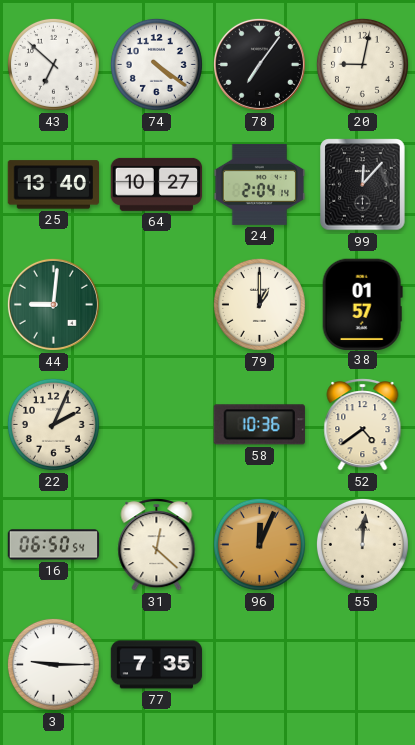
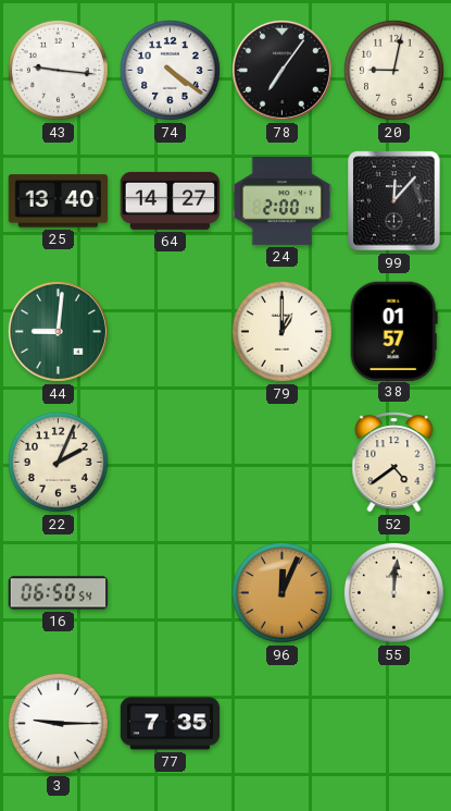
43: 6:52 -> 9:16 (58, 70)
64: 10:27 -> 14:27 (171, 200)
24: 2:04 -> 2:00 (283, 200)
58: 10:36 -> none (259, 425)
31: 12:22 -> none (157, 545)
